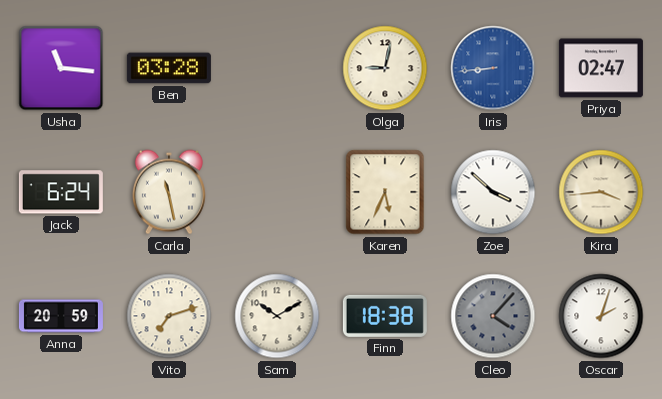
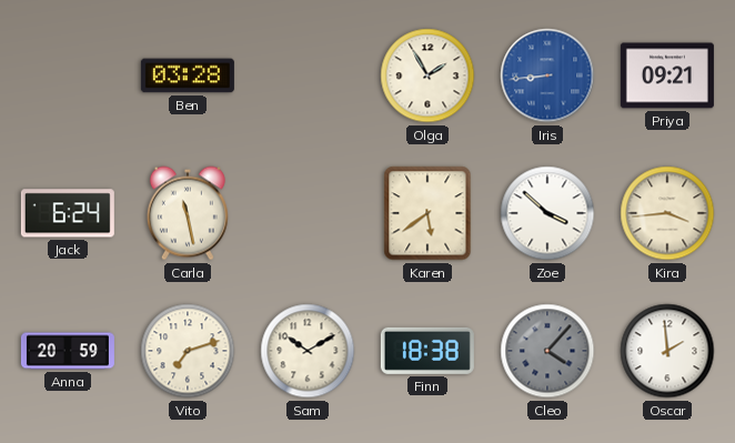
Usha: 11:16 -> none (61, 68)
Olga: 9:02 -> 1:55 (427, 75)
Priya: 02:47 -> 09:21 (667, 75)
Karen: 5:34 -> 5:39 (427, 213)
Oscar: 2:03 -> 1:59 (667, 351)
